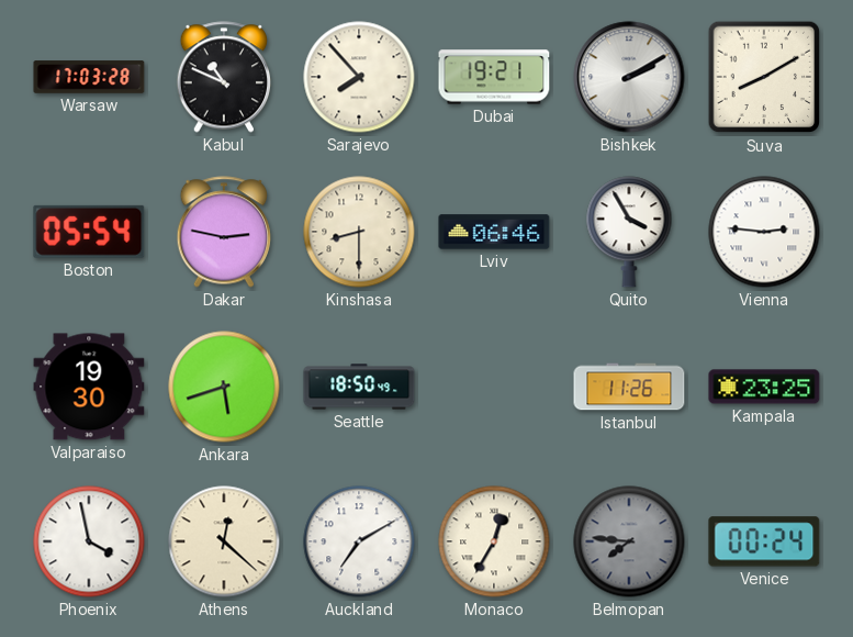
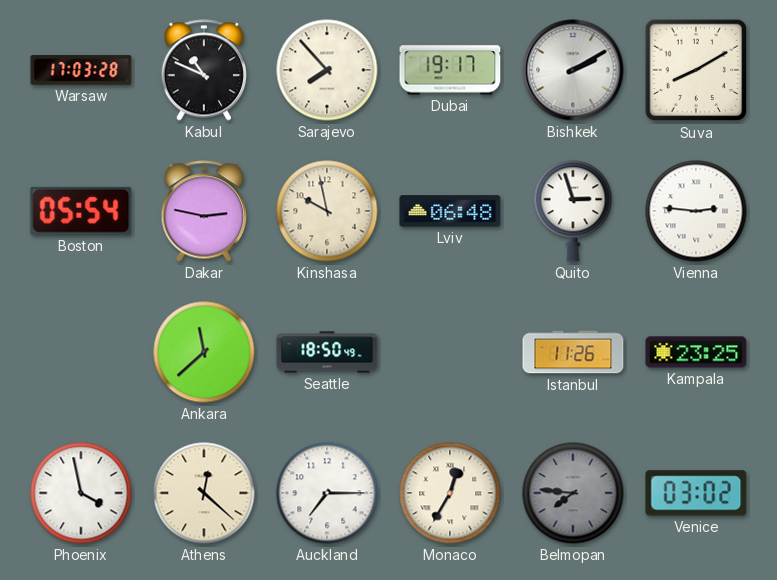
Dubai: 19:21 -> 19:17 (450, 70)
Kinshasa: 8:30 -> 9:58 (327, 211)
Lviv: 06:46 -> 06:48 (450, 211)
Quito: 3:55 -> 2:57 (573, 211)
Valparaiso: 19:30 -> none (89, 387)
Ankara: 5:42 -> 11:38 (204, 352)
Auckland: 7:10 -> 7:15 (327, 493)
Venice: 00:24 -> 03:02 (696, 493)
